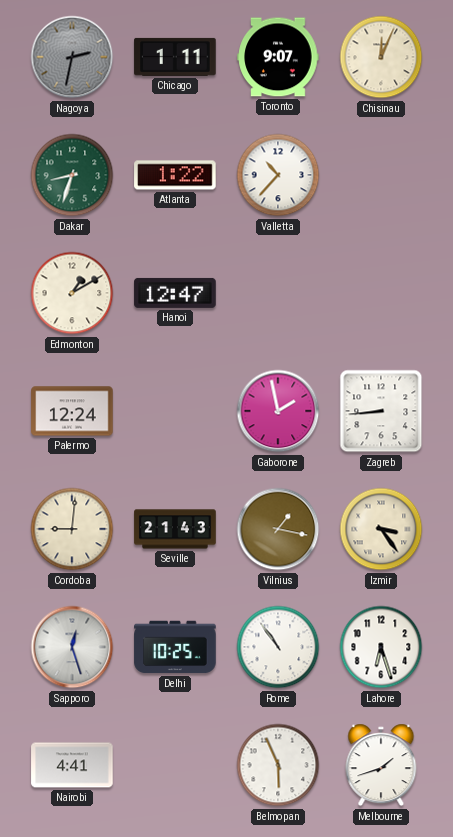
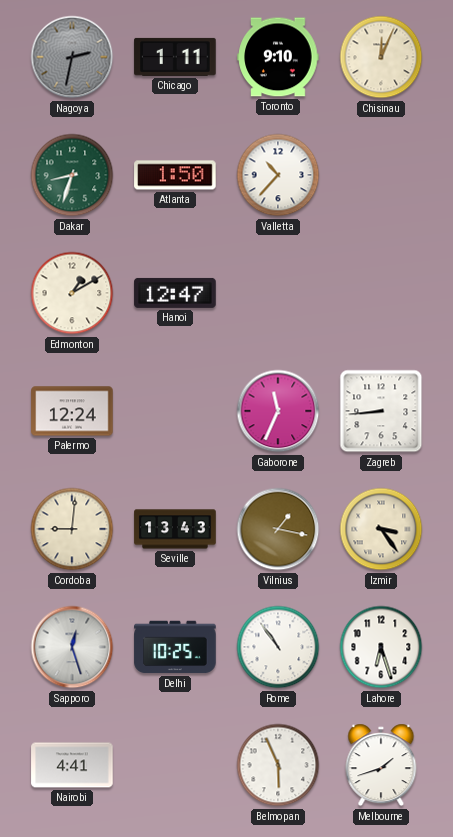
Toronto: 9:07 -> 9:10 (278, 57)
Atlanta: 1:22 -> 1:50 (175, 175)
Gaborone: 1:58 -> 11:34 (278, 411)
Seville: 21:43 -> 13:43 (175, 529)
